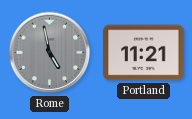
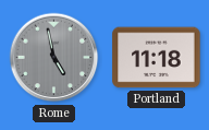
Portland: 11:21 -> 11:18 (157, 58)
